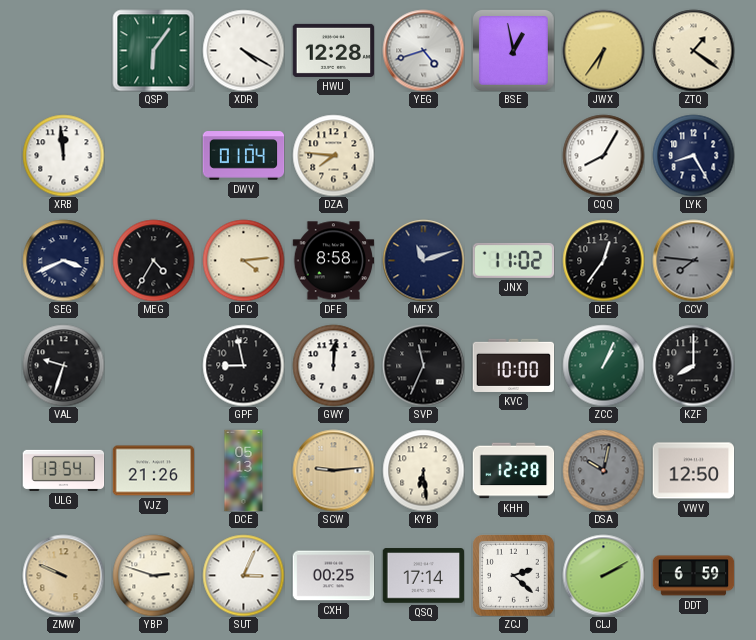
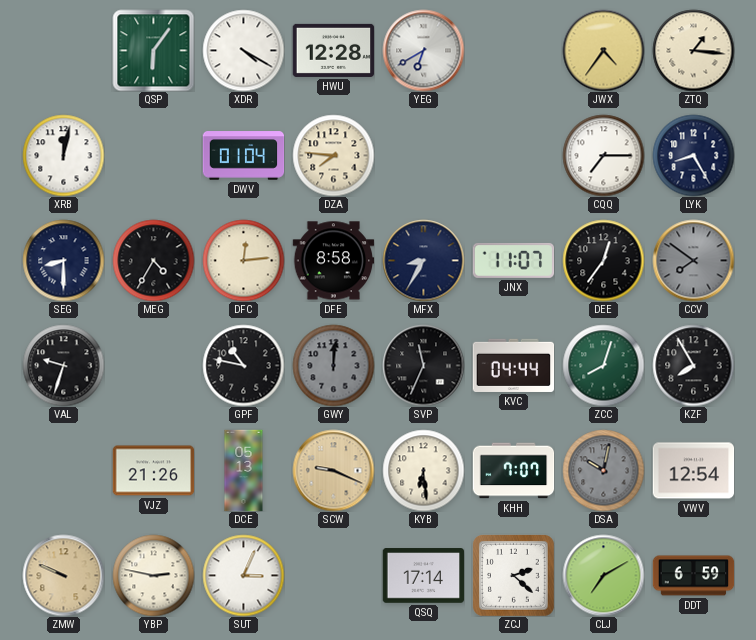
YEG: 4:42 -> 6:40 (423, 50)
BSE: 12:58 -> none (514, 51)
JWX: 6:36 -> 4:36 (603, 50)
ZTQ: 1:21 -> 1:16 (693, 50)
XRB: 11:59 -> 12:02 (63, 155)
CQQ: 8:05 -> 7:15 (603, 155)
SEG: 3:41 -> 8:30 (63, 260)
DFC: 4:14 -> 12:14 (243, 260)
MFX: 11:12 -> 8:35 (423, 260)
JNX: 11:02 -> 11:07 (513, 260)
CCV: 7:46 -> 7:51 (693, 260)
GPF: 8:58 -> 10:47 (243, 365)
GWY dial: white -> grey (333, 365)
KVC: 10:00 -> 04:44 (513, 365)
ZCC: 1:04 -> 8:03 (603, 365)
KZF: 8:00 -> 7:55 (693, 365)
ULG: 13:54 -> none (63, 470)
SCW: 9:14 -> 9:19 (333, 470)
KHH: 12:28 -> 7:07 (513, 471)
VWV: 12:50 -> 12:54 (693, 471)
YBP: 2:48 -> 2:47 (153, 575)
CXH: 00:25 -> none (333, 576)
CLJ: 2:10 -> 7:10 (603, 575)
